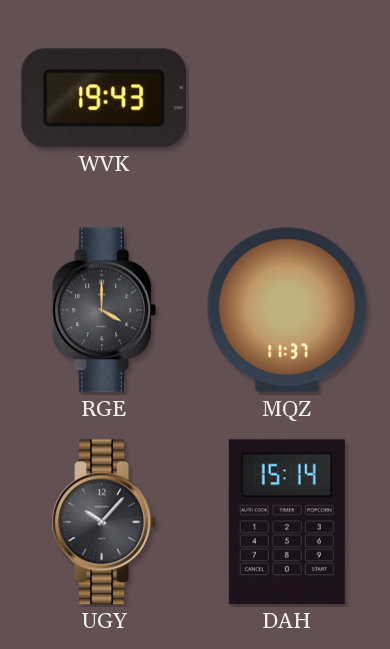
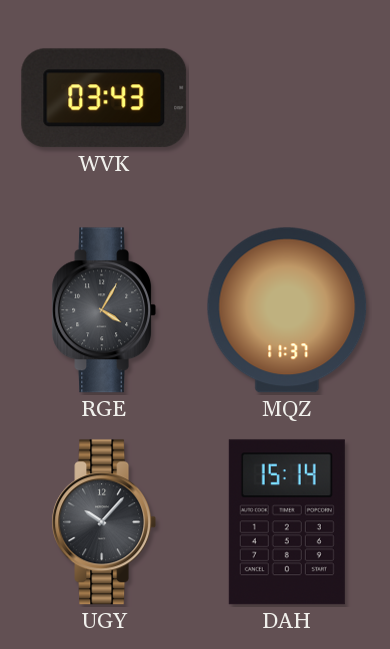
WVK: 19:43 -> 03:43 (104, 98)
RGE: 4:00 -> 4:05 (104, 310)
